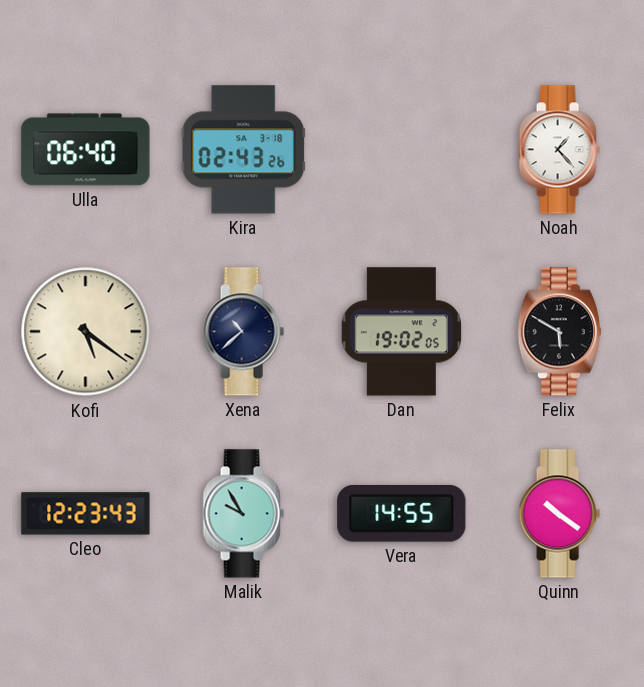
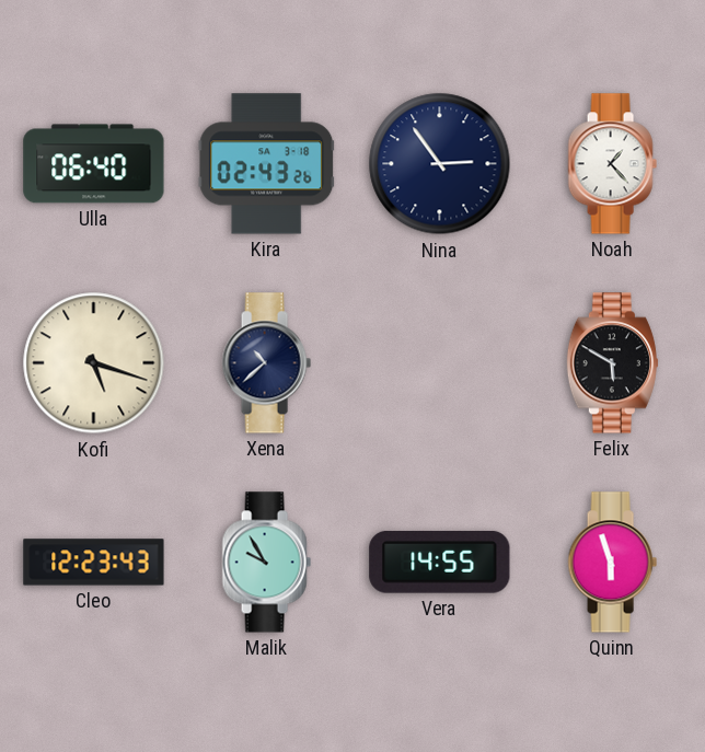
Nina: none -> 2:54 (440, 164)
Kofi: 5:21 -> 5:18 (94, 363)
Dan: 19:02 -> none (401, 332)
Quinn: 10:21 -> 5:57 (612, 563)
